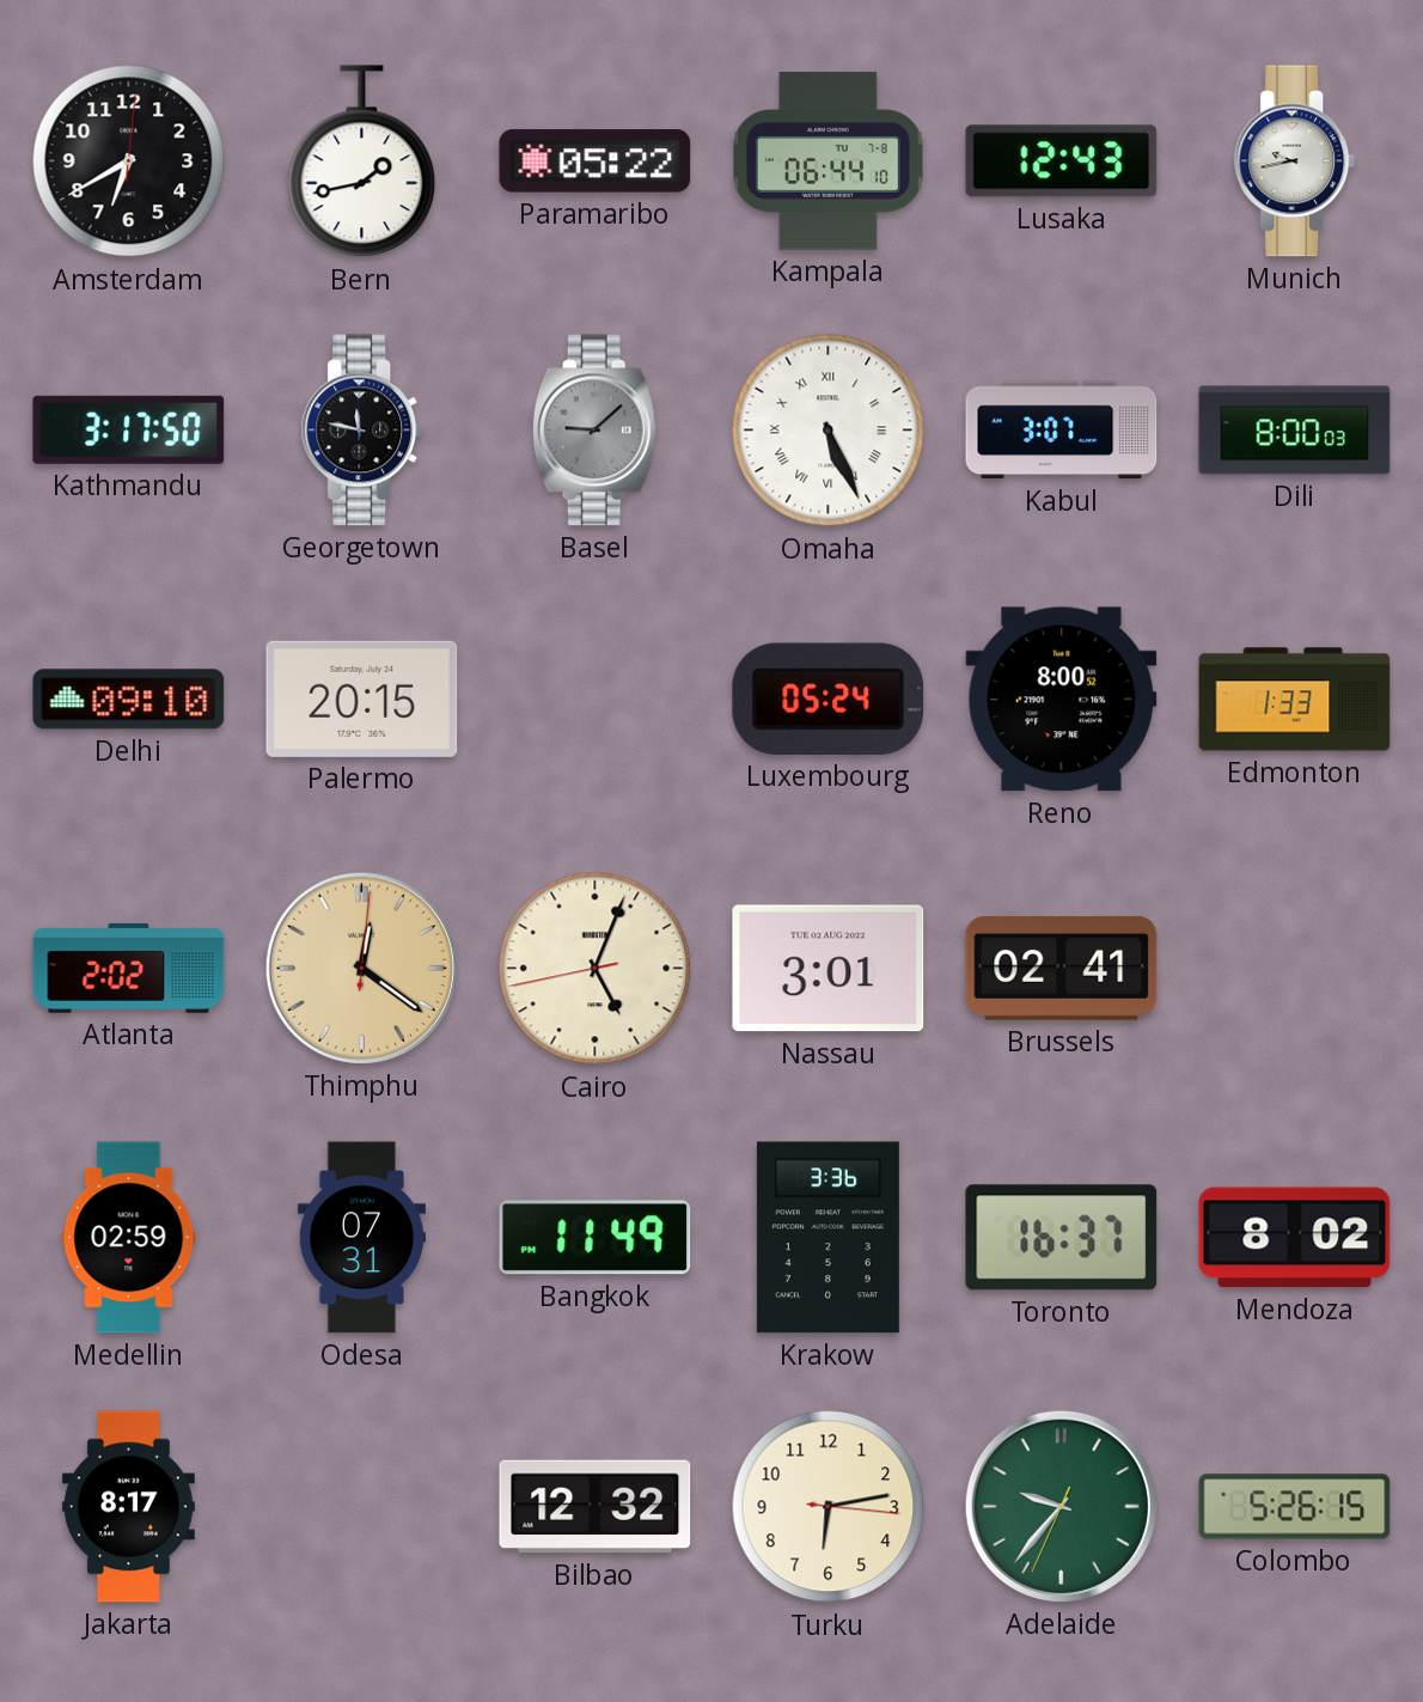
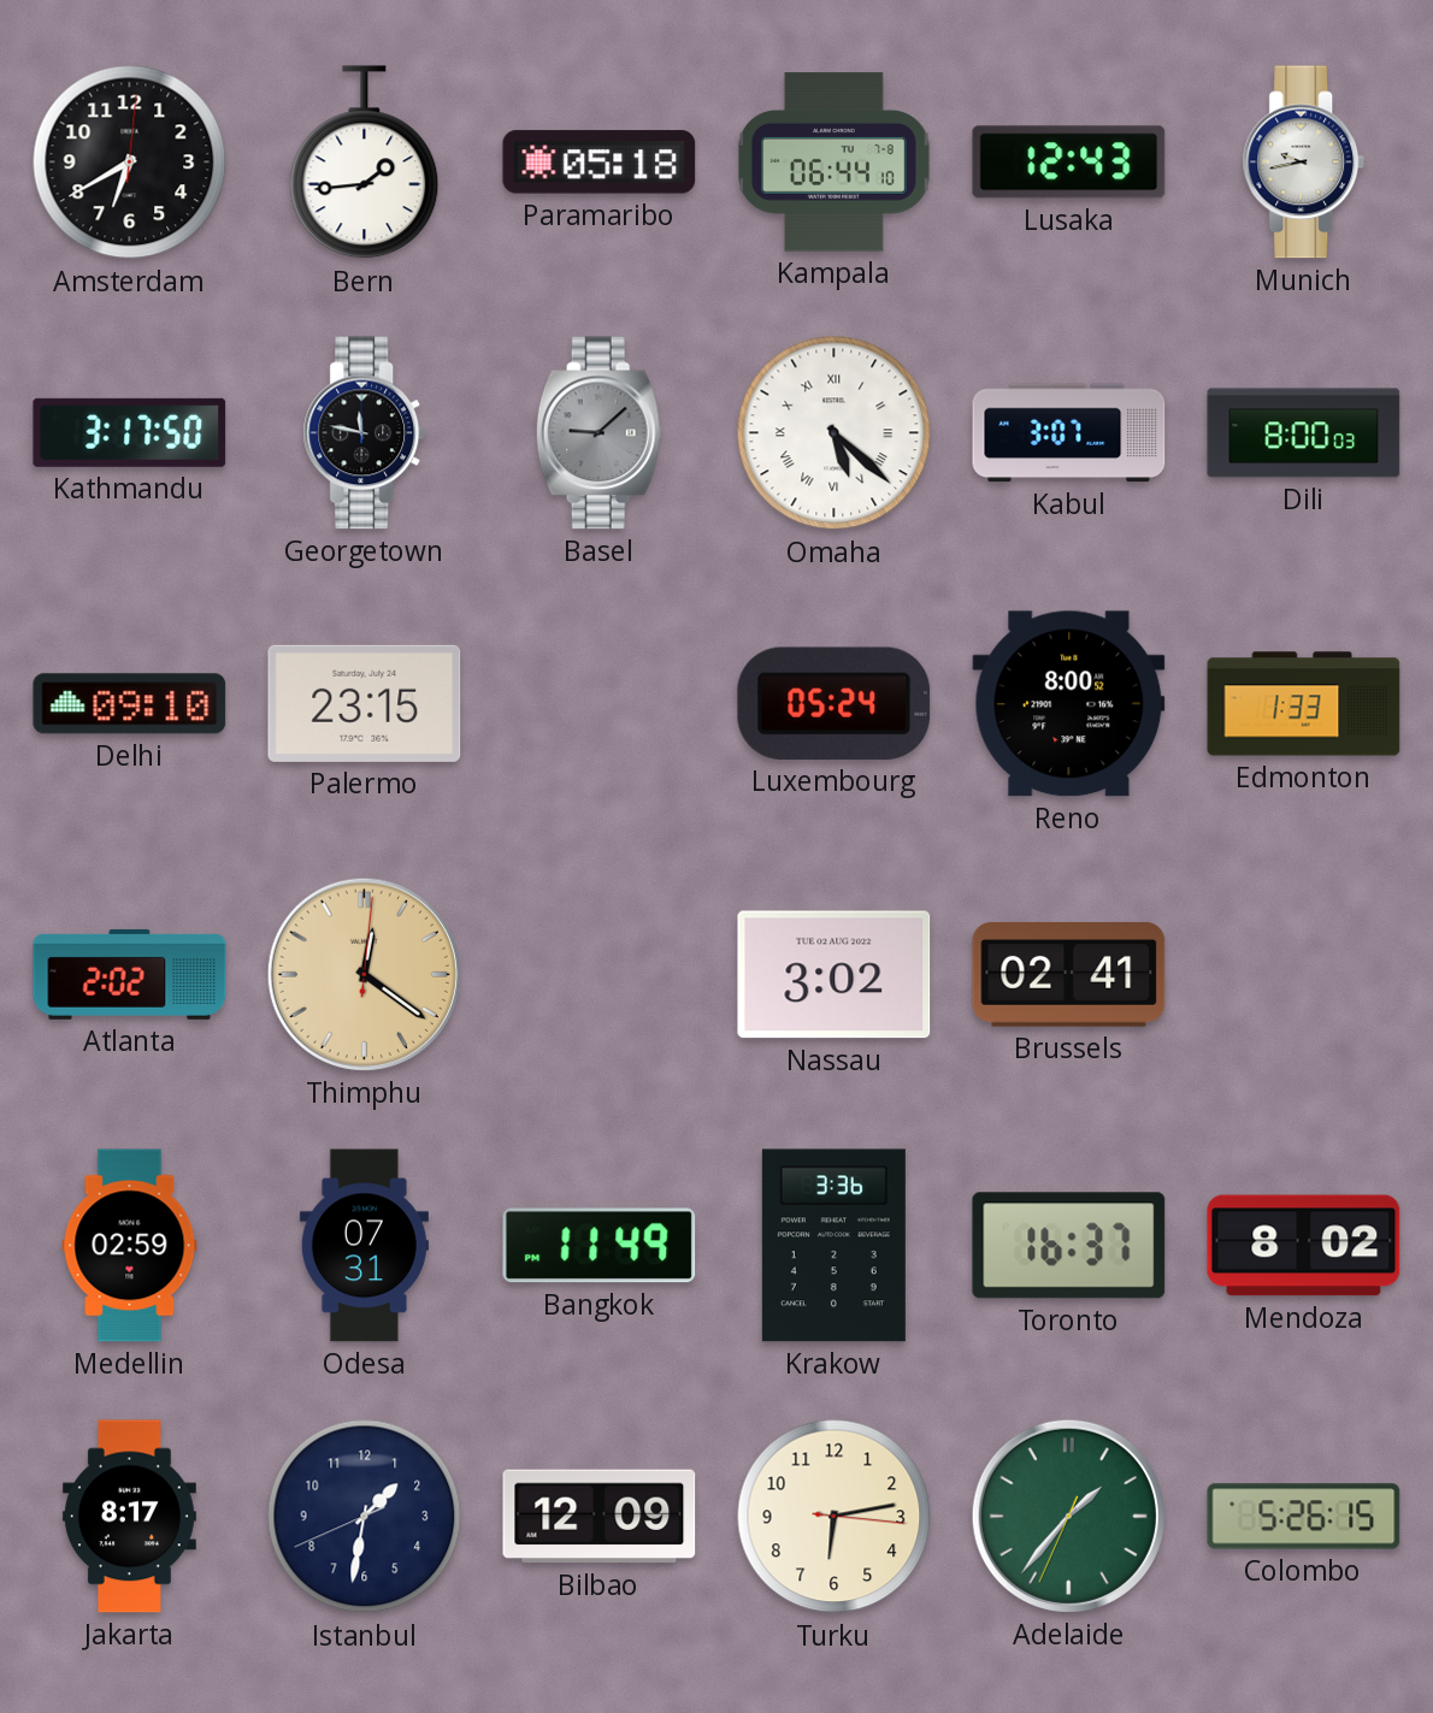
Bern: 1:43 -> 1:44 (365, 163)
Paramaribo: 05:22 -> 05:18 (600, 163)
Omaha: 5:26 -> 5:22 (835, 433)
Palermo: 20:15 -> 23:15 (365, 703)
Cairo: 5:03 -> none (596, 969)
Nassau: 3:01 -> 3:02 (835, 975)
Istanbul: none -> 1:31 (365, 1517)
Bilbao: 12:32 -> 12:09 (600, 1517)
Adelaide: 9:36 -> 1:36 (1068, 1516)
